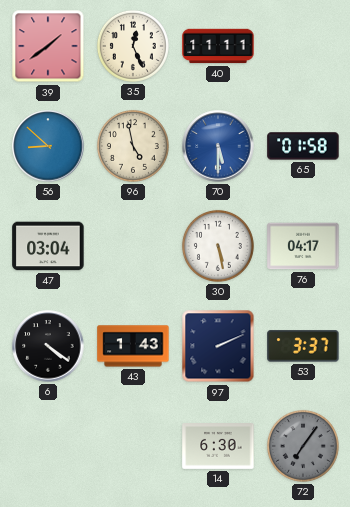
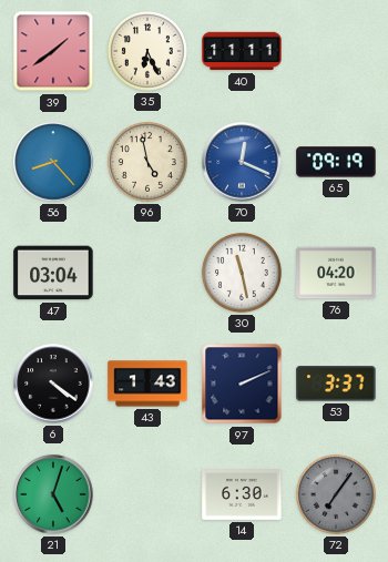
35: 12:26 -> 6:26 (147, 51)
56: 8:52 -> 8:23 (53, 162)
70: 5:30 -> 12:19 (242, 162)
65: 01:58 -> 09:19 (336, 162)
30: 5:28 -> 11:28 (242, 273)
76: 04:17 -> 04:20 (336, 273)
21: none -> 5:03 (53, 494)
